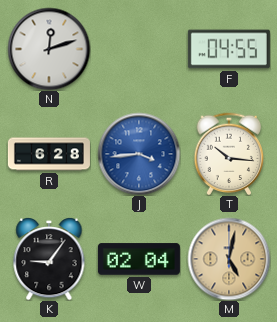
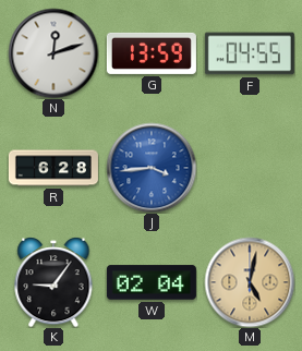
G: none -> 13:59 (152, 53)
T: 10:16 -> none (229, 154)
